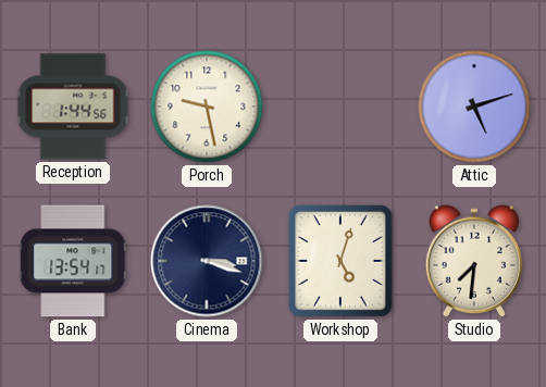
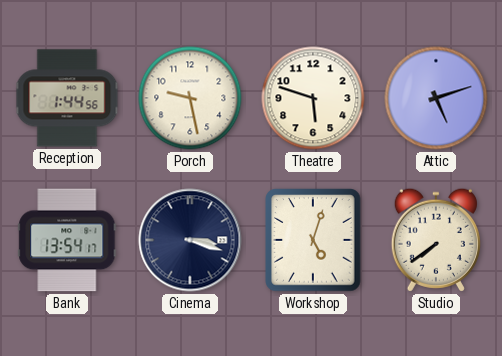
Theatre: none -> 5:48 (313, 98)
Studio: 7:31 -> 7:39 (436, 240)
